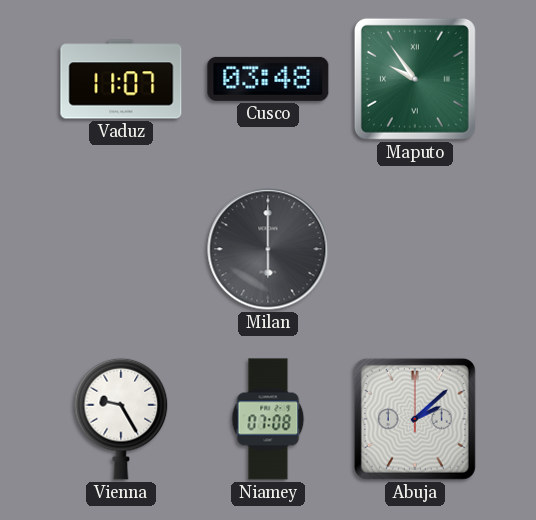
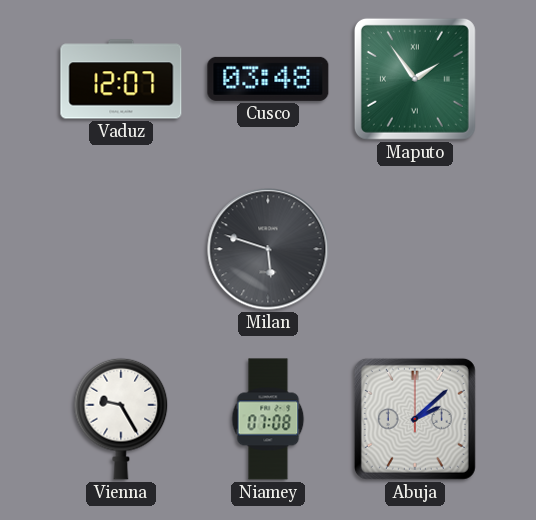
Vaduz: 11:07 -> 12:07 (121, 79)
Maputo: 9:54 -> 1:54 (415, 79)
Milan: 6:00 -> 5:48 (268, 249)
